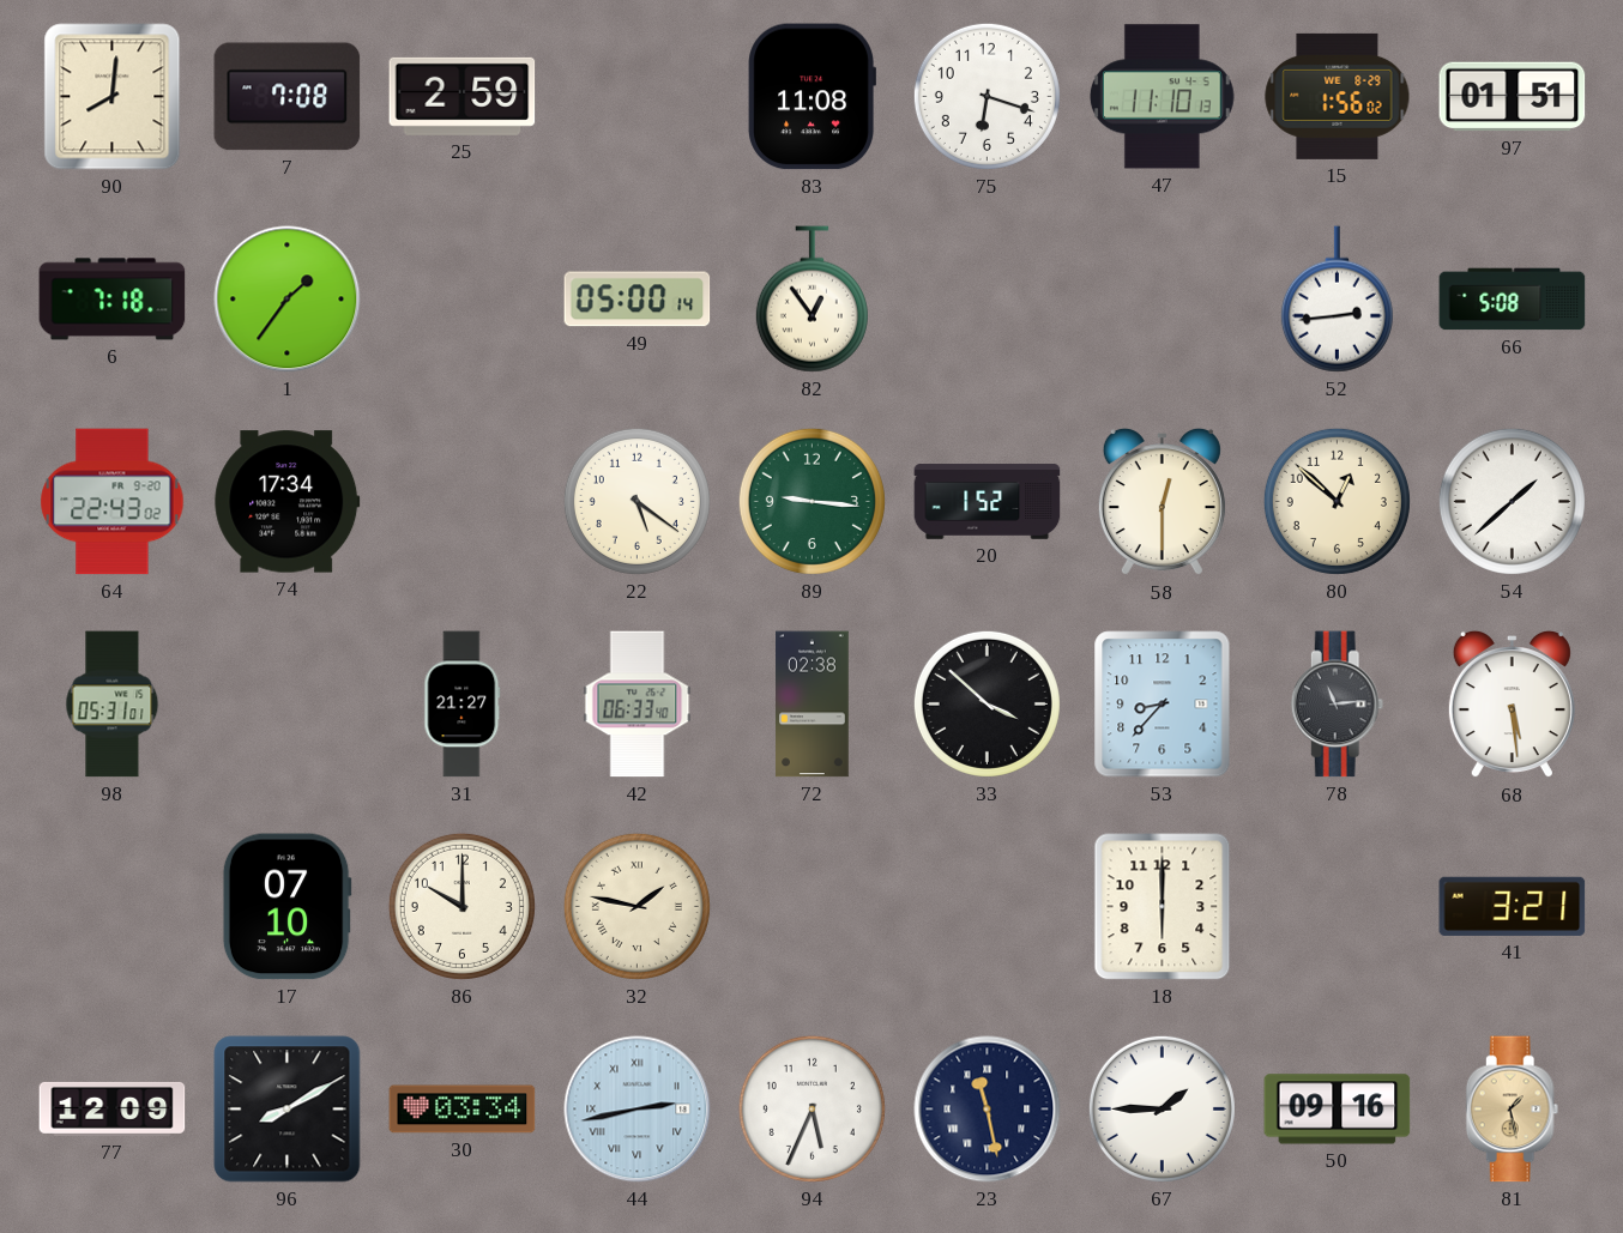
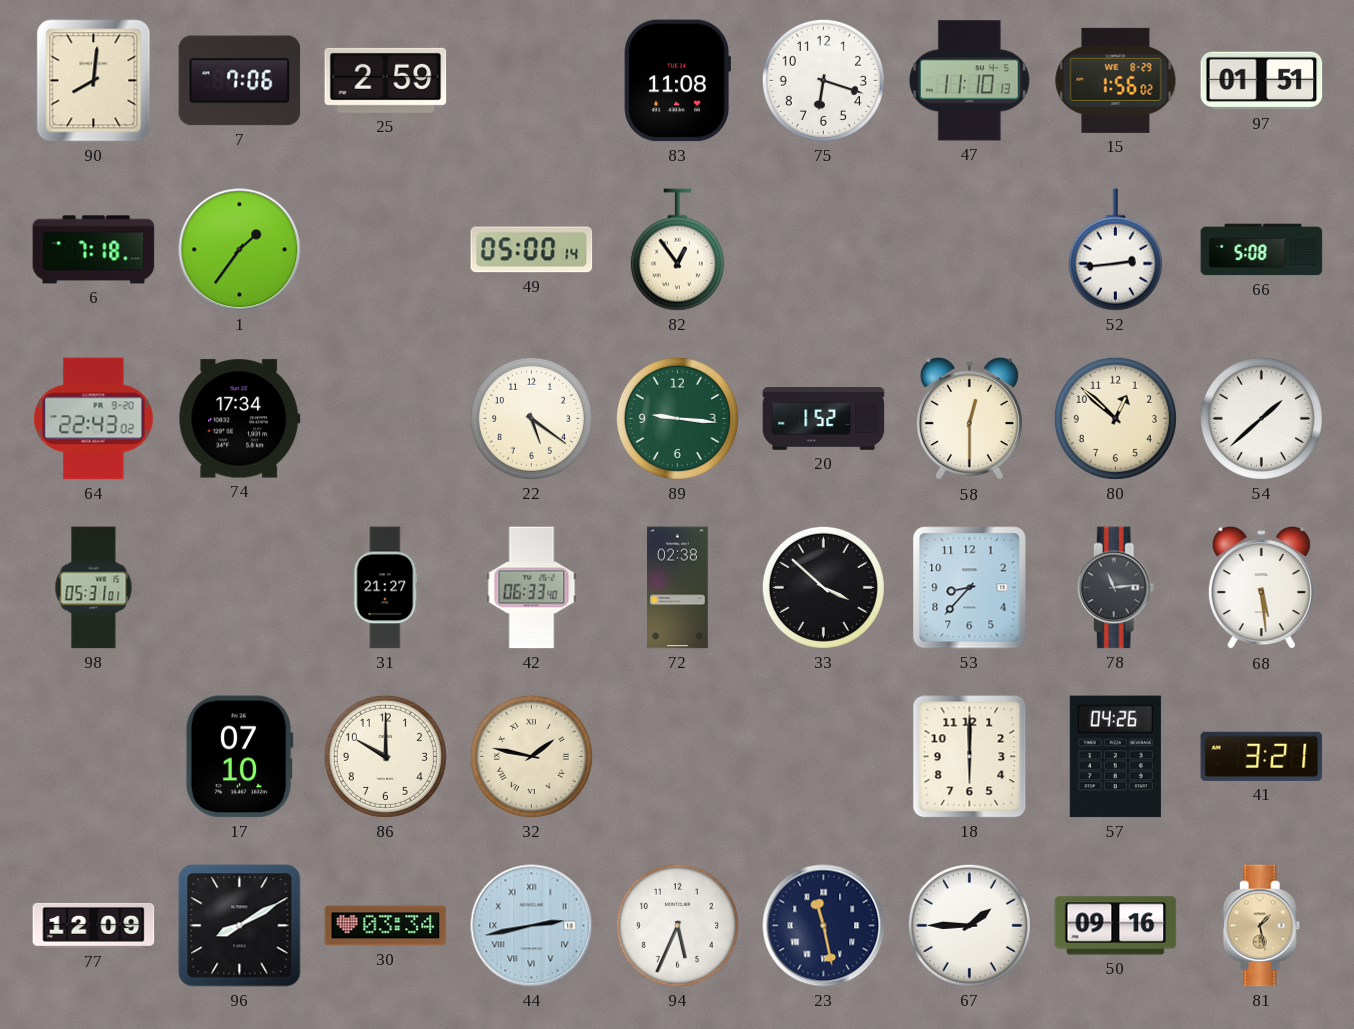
7: 7:08 -> 7:06 (240, 81)
57: none -> 04:26 (1115, 757)
